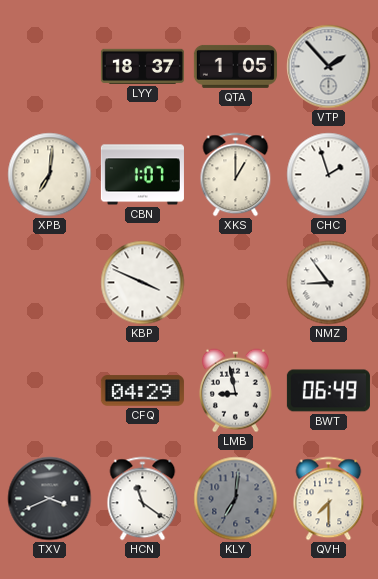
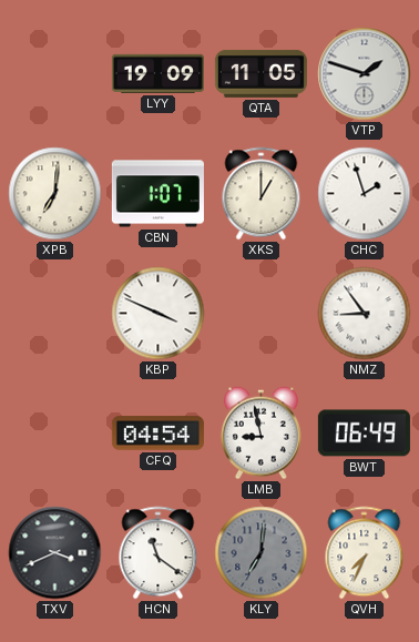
LYY: 18:37 -> 19:09 (157, 73)
QTA: 1:05 -> 11:05 (260, 73)
VTP: 1:53 -> 1:48 (365, 74)
CFQ: 04:29 -> 04:54 (157, 434)
QVH: 7:30 -> 7:34 (365, 553)
